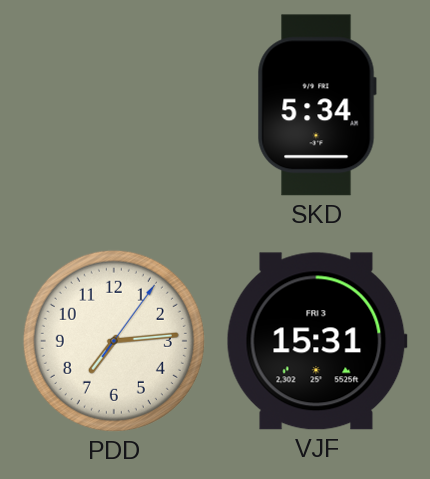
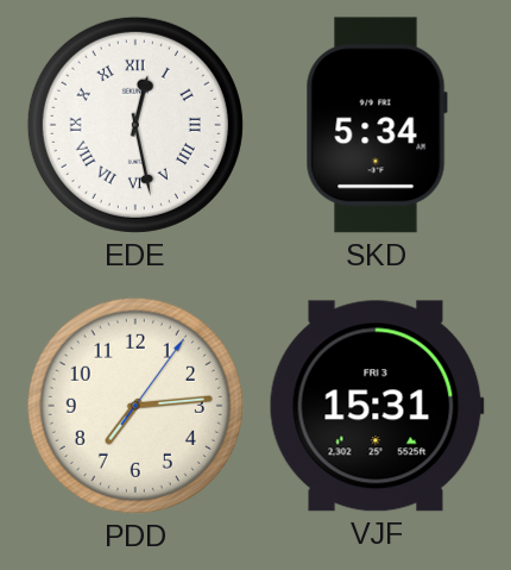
EDE: none -> 12:28 (135, 125)
